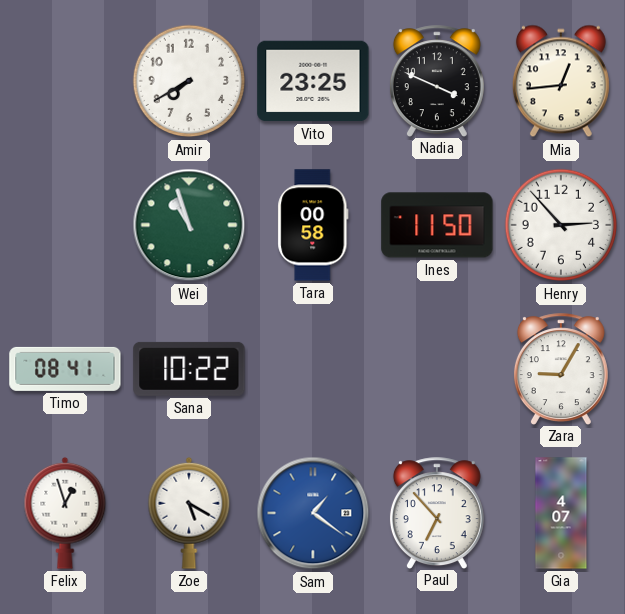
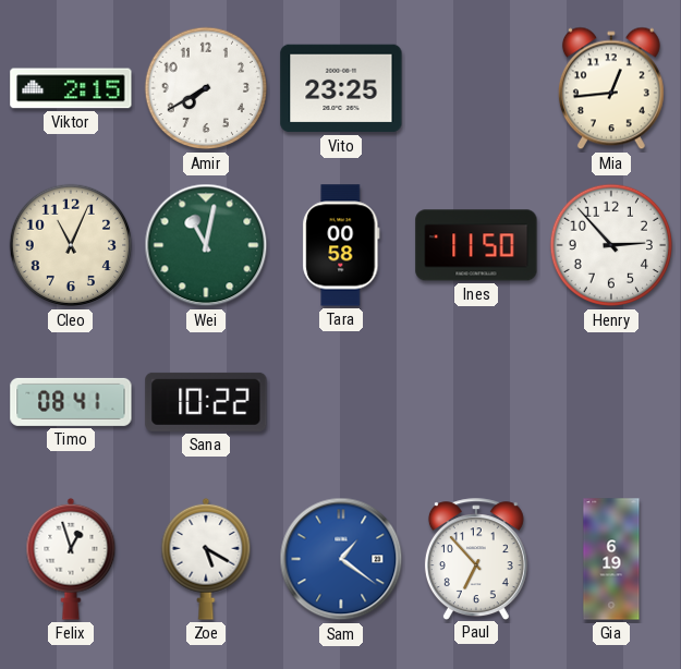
Viktor: none -> 2:15 (71, 88)
Nadia: 3:49 -> none (437, 81)
Cleo: none -> 11:04 (71, 245)
Wei: 10:57 -> 11:02 (206, 245)
Zara: 9:05 -> none (561, 369)
Gia: 4:07 -> 6:19 (611, 559)
